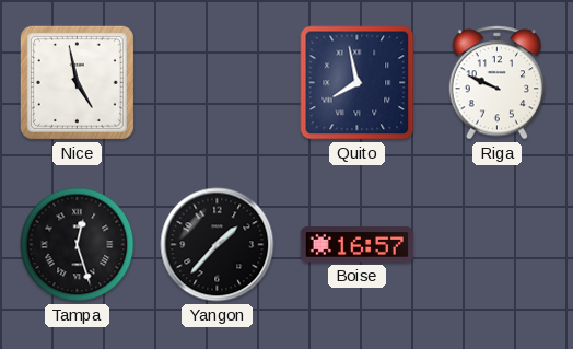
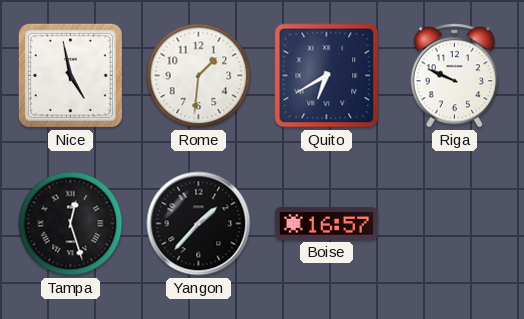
Rome: none -> 1:31 (199, 76)
Quito: 7:58 -> 6:40 (327, 76)
